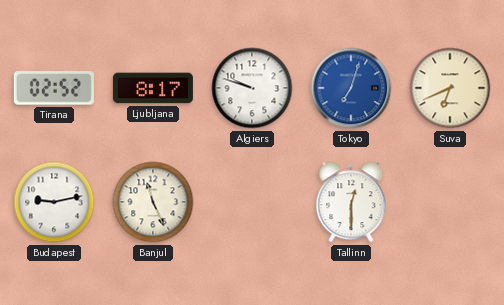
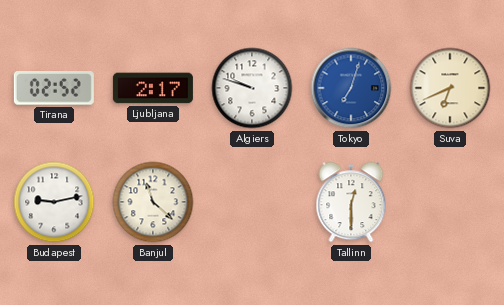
Ljubljana: 8:17 -> 2:17 (153, 88)
Banjul: 11:26 -> 11:22 (153, 202)
